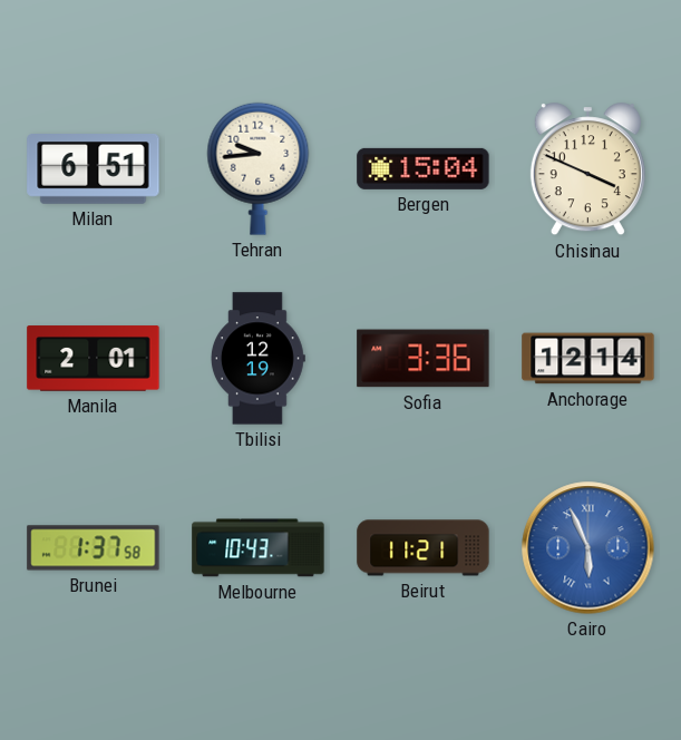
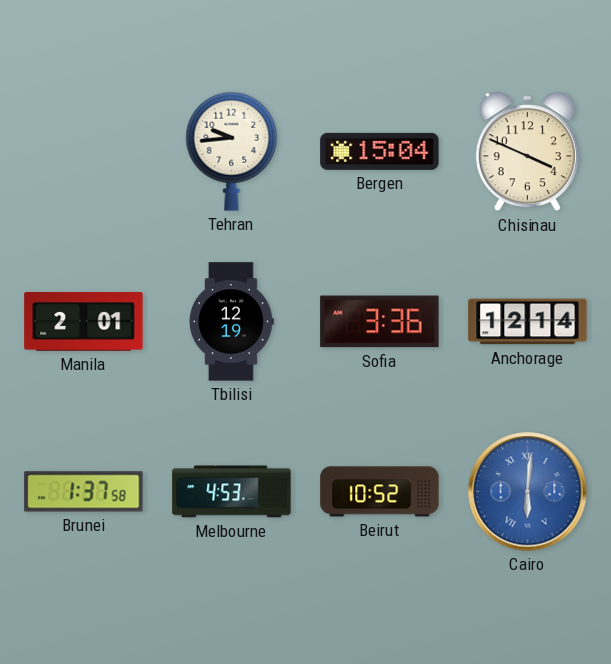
Milan: 6:51 -> none (94, 169)
Melbourne: 10:43 -> 4:53 (232, 492)
Beirut: 11:21 -> 10:52 (380, 492)
Cairo: 5:56 -> 6:01 (528, 492)
